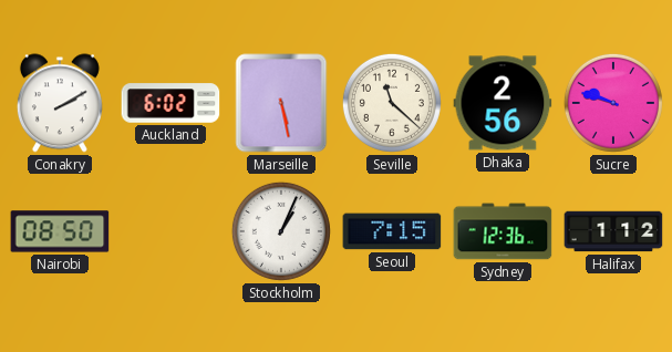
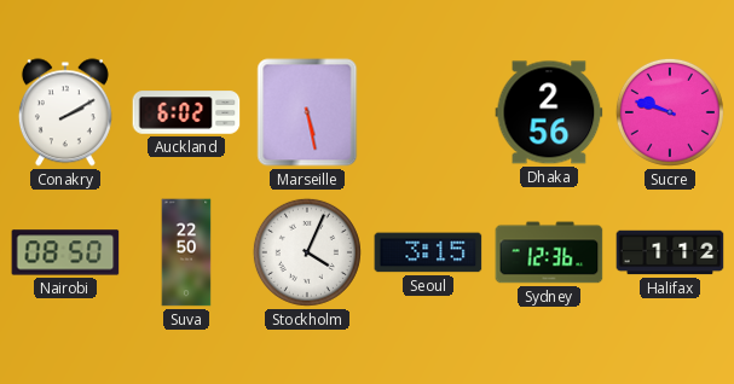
Seville: 11:22 -> none (392, 103)
Suva: none -> 22:50 (186, 252)
Stockholm: 1:04 -> 4:04 (307, 252)
Seoul: 7:15 -> 3:15 (428, 252)
